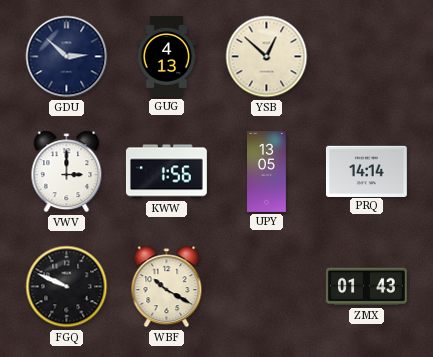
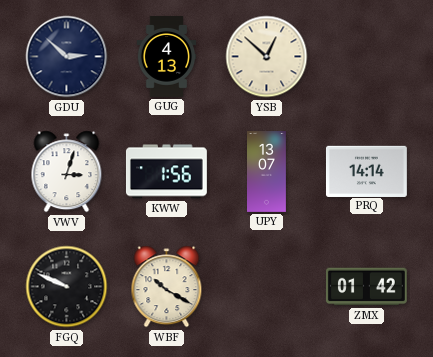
VWV: 3:00 -> 3:03 (67, 172)
UPY: 13:05 -> 13:07 (267, 172)
ZMX: 01:43 -> 01:42 (367, 287)
